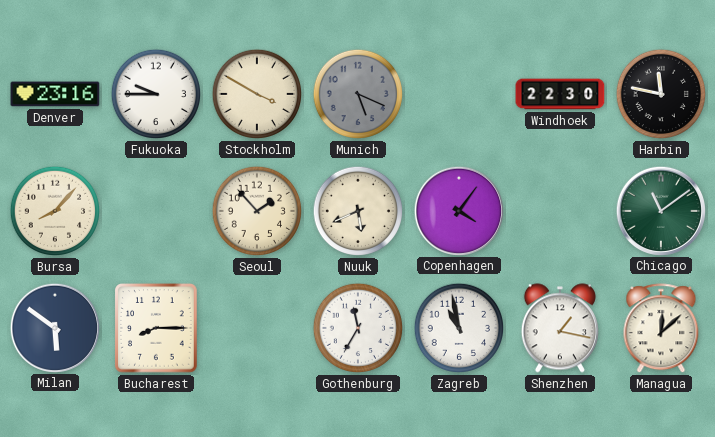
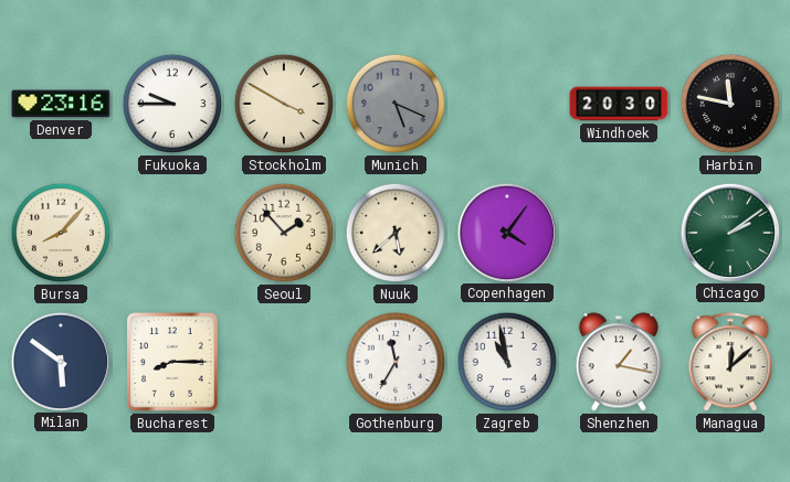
Windhoek: 22:30 -> 20:30 (619, 104)
Nuuk: 5:41 -> 5:38 (396, 233)
Chicago: 11:09 -> 2:09 (729, 232)
